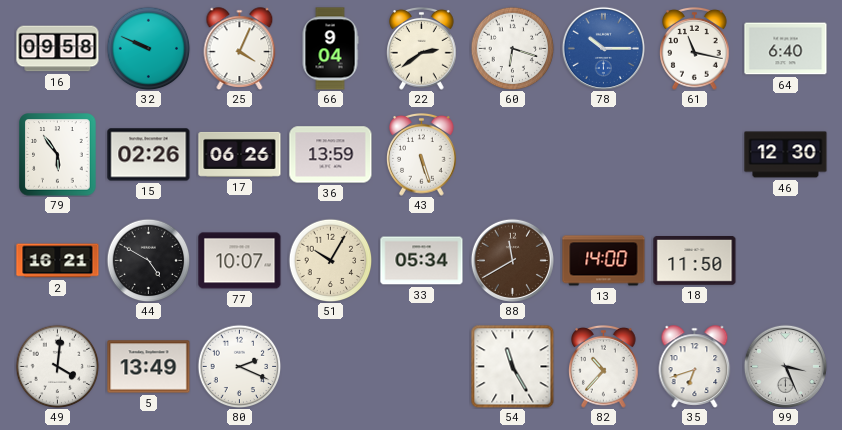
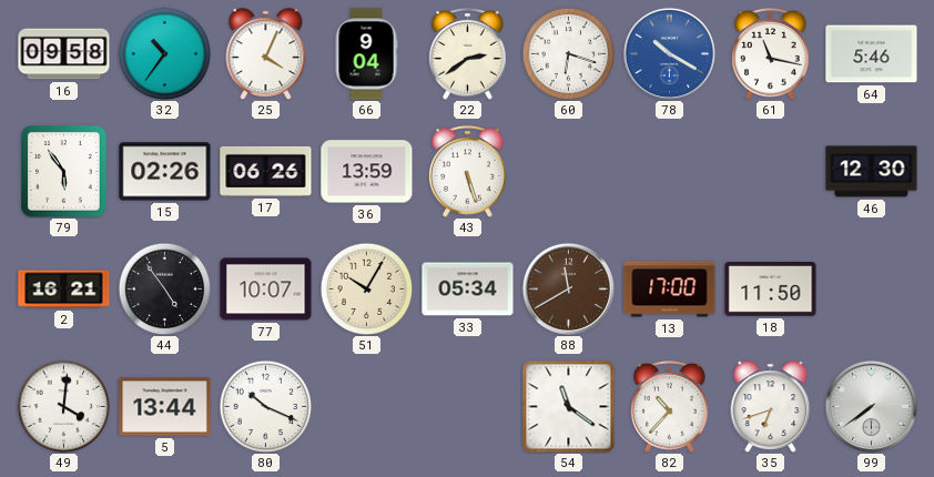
32: 9:49 -> 10:36 (164, 53)
78: 10:15 -> 10:20 (669, 53)
64: 6:40 -> 5:46 (872, 54)
44: 4:50 -> 4:54 (164, 288)
13: 14:00 -> 17:00 (670, 290)
5: 13:49 -> 13:44 (165, 407)
80: 2:19 -> 10:19 (265, 406)
54: 11:25 -> 11:21 (568, 406)
99: 3:26 -> 7:39 (871, 406)
